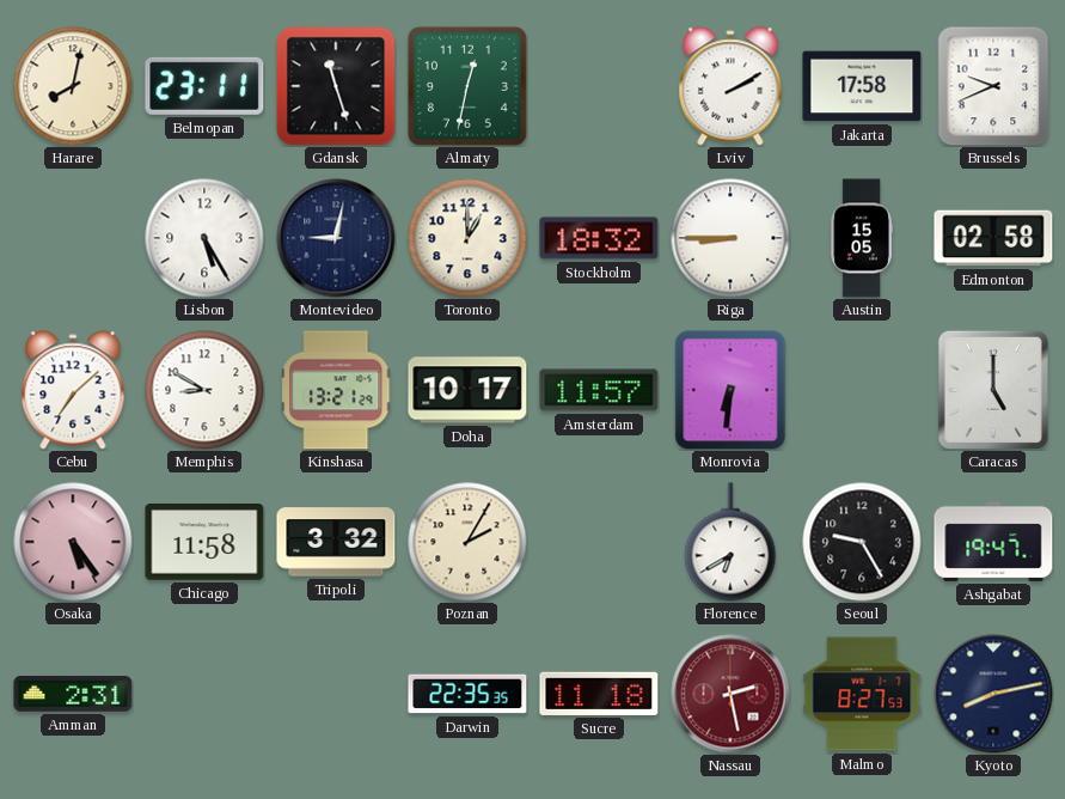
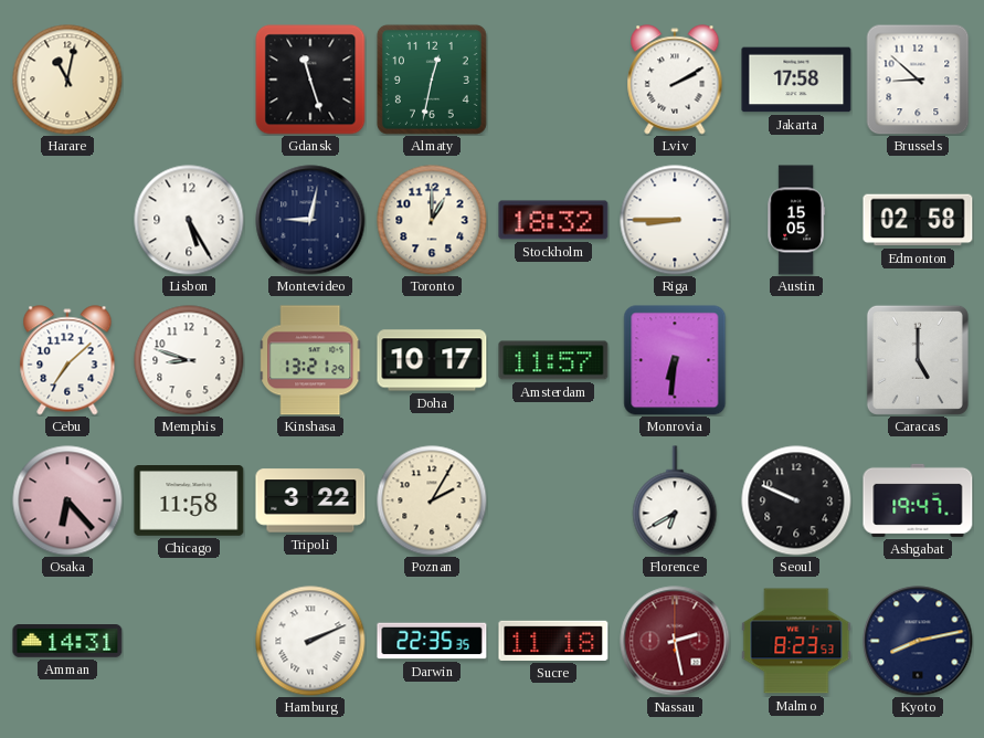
Harare: 8:02 -> 11:02 (67, 80)
Belmopan: 23:11 -> none (204, 86)
Brussels: 9:41 -> 8:52 (918, 80)
Memphis: 8:50 -> 8:48 (189, 360)
Osaka: 5:24 -> 6:23 (67, 500)
Tripoli: 3:32 -> 3:22 (310, 500)
Seoul: 9:25 -> 9:49 (796, 500)
Amman: 2:31 -> 14:31 (67, 642)
Hamburg: none -> 2:11 (310, 641)
Malmo: 8:27 -> 8:23 (796, 641)
